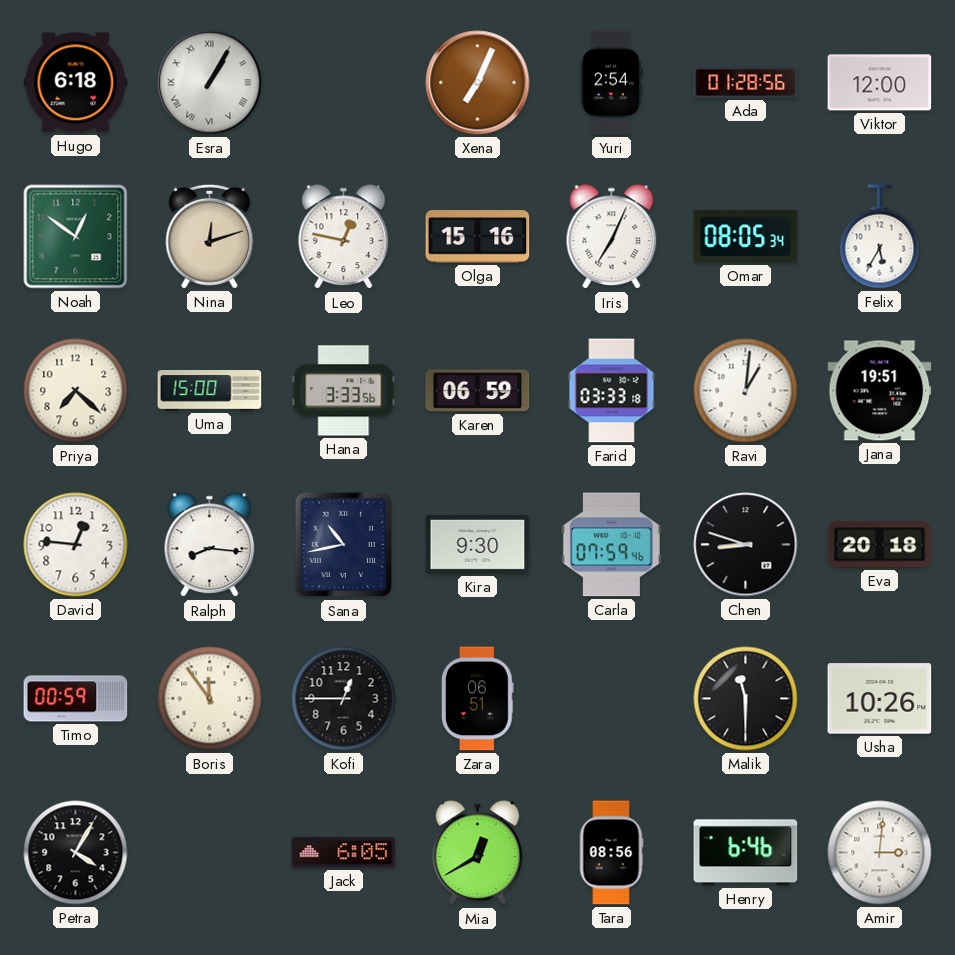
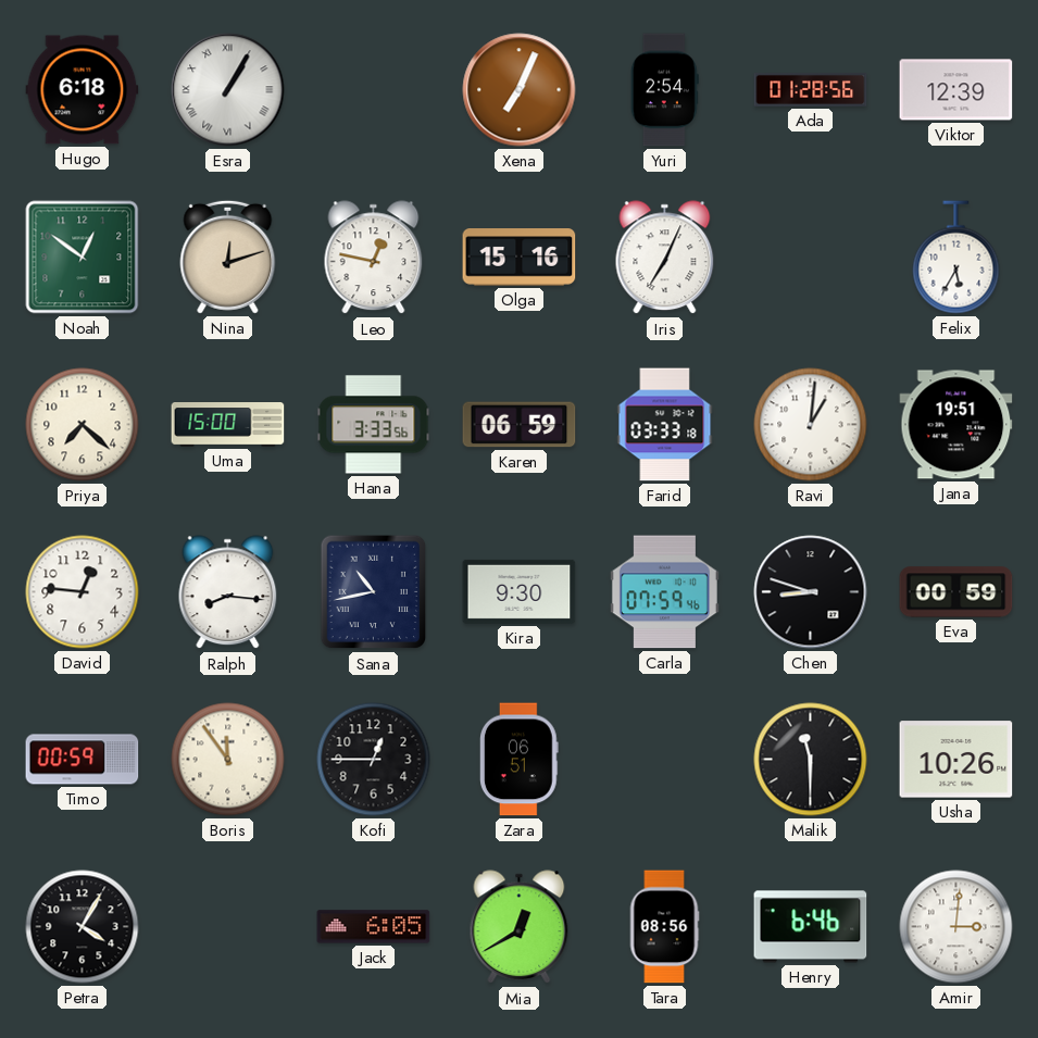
Viktor: 12:00 -> 12:39 (956, 90)
Omar: 08:05 -> none (746, 237)
Eva: 20:18 -> 00:59 (956, 592)
